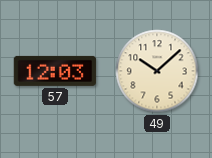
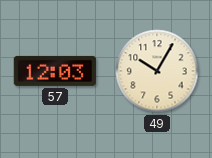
49: 10:08 -> 10:05 (157, 71)
